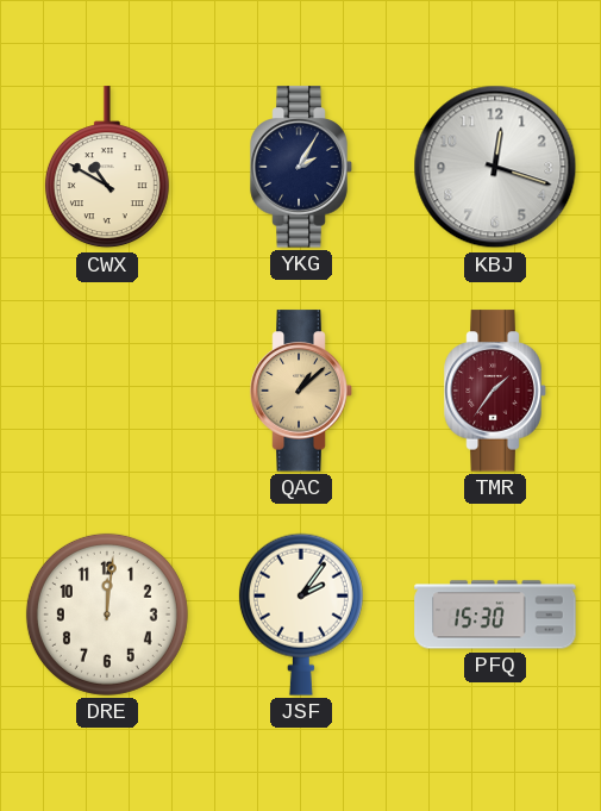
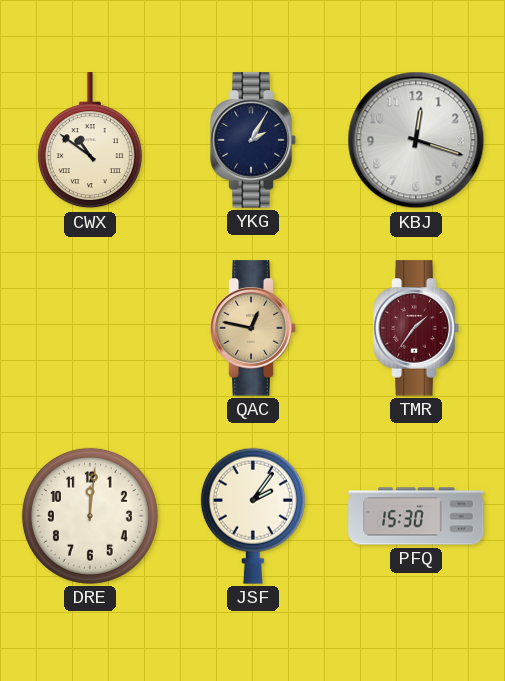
CWX: 10:50 -> 10:51 (90, 141)
QAC: 1:08 -> 12:47 (253, 328)
